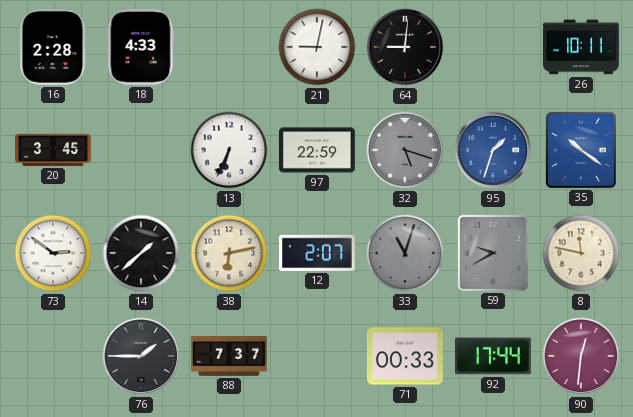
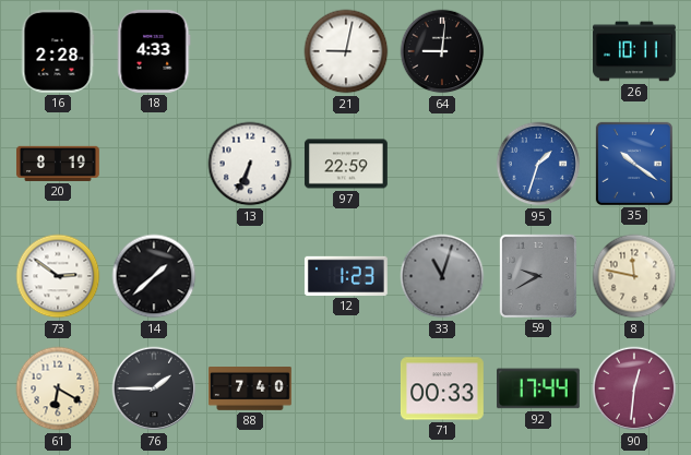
20: 3:45 -> 8:19 (58, 164)
32: 5:18 -> none (405, 150)
38: 6:13 -> none (229, 253)
12: 2:07 -> 1:23 (346, 276)
61: none -> 6:20 (58, 388)
88: 7:37 -> 7:40 (251, 390)
